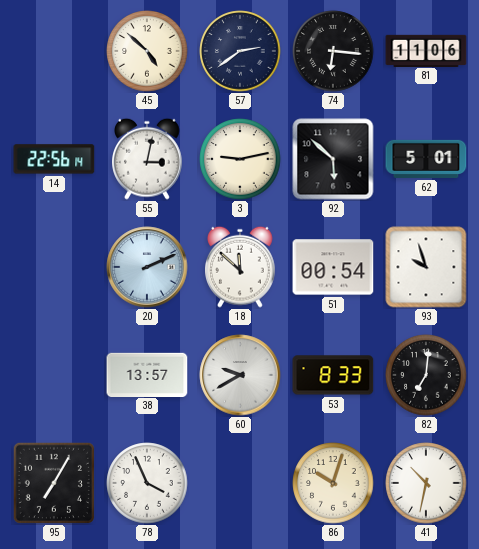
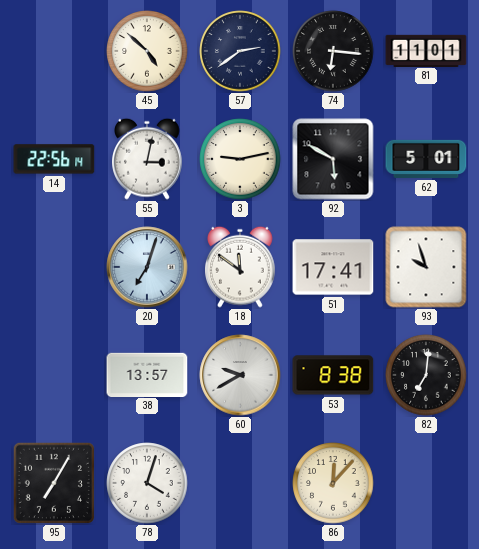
81: 11:06 -> 11:01 (426, 50)
92: 5:52 -> 5:50 (333, 159)
20: 2:11 -> 7:03 (147, 267)
18: 11:52 -> 11:51 (241, 267)
51: 00:54 -> 17:41 (333, 267)
53: 8:33 -> 8:38 (333, 375)
78: 3:56 -> 4:03 (147, 483)
86: 10:03 -> 12:07 (333, 483)
41: 10:32 -> none (426, 483)
